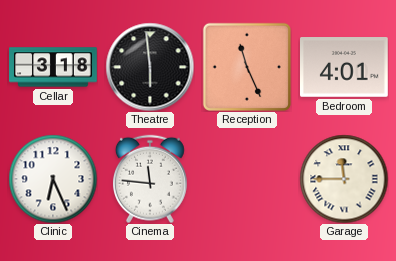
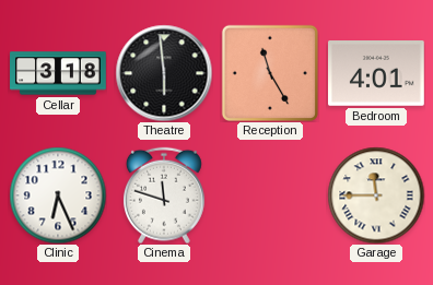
Reception: 11:26 -> 11:25 (270, 73)
Cinema: 11:46 -> 11:48 (164, 195)
